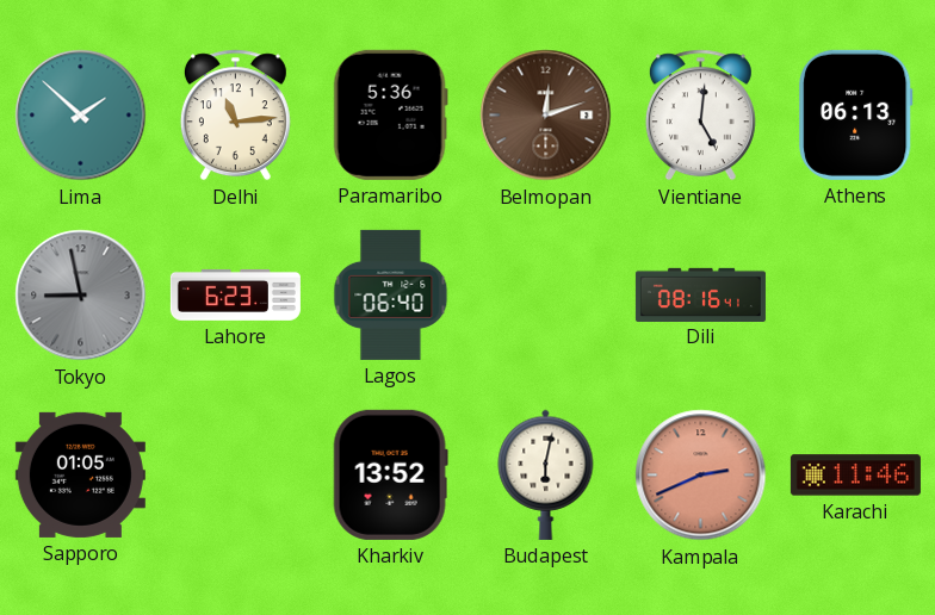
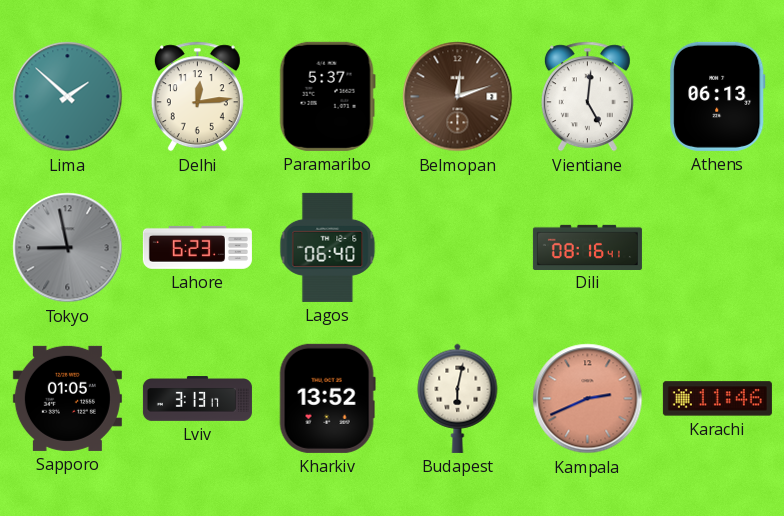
Delhi: 11:14 -> 12:14 (197, 97)
Paramaribo: 5:36 -> 5:37 (327, 96)
Lviv: none -> 3:13 (197, 399)
